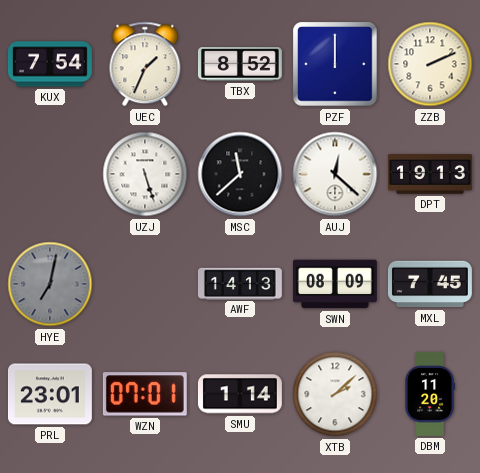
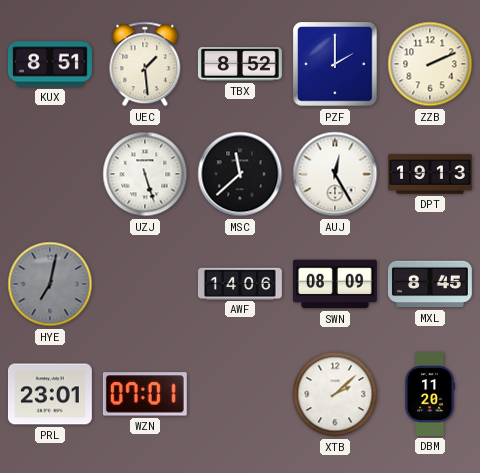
KUX: 7:54 -> 8:51 (50, 64)
UEC: 1:34 -> 1:29 (145, 64)
PZF: 12:00 -> 2:00 (335, 64)
AUJ: 12:22 -> 12:25 (335, 174)
AWF: 14:13 -> 14:06 (240, 283)
MXL: 7:45 -> 8:45 (430, 284)
SMU: 1:14 -> none (240, 394)
